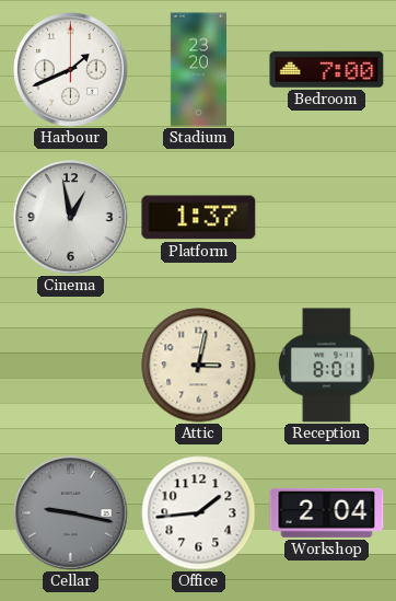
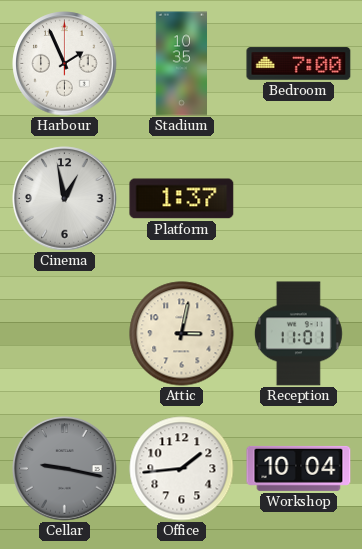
Harbour: 1:41 -> 1:56 (65, 64)
Stadium: 23:20 -> 10:35 (181, 64)
Reception: 8:01 -> 11:01 (298, 334)
Workshop: 2:04 -> 10:04 (299, 468)
